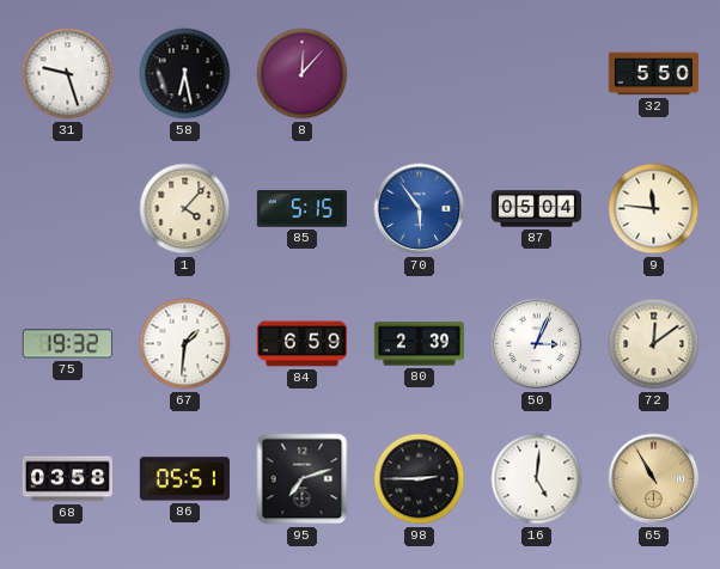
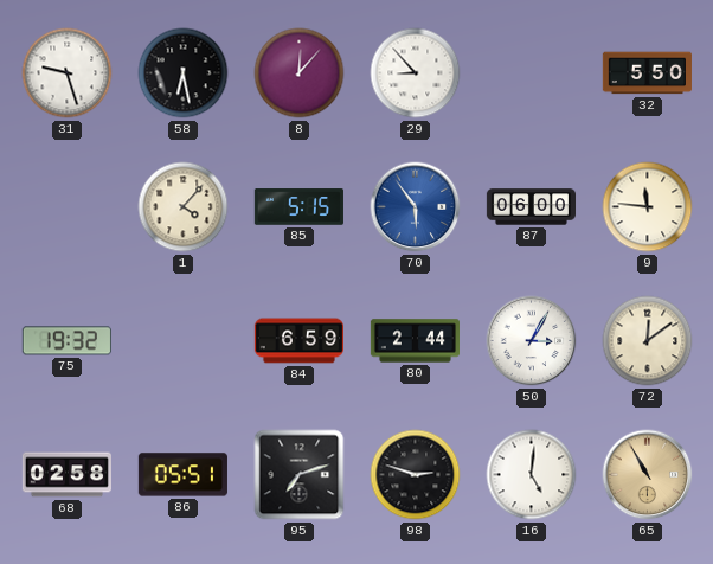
29: none -> 8:53 (416, 73)
87: 05:04 -> 06:00 (531, 207)
67: 1:31 -> none (185, 344)
80: 2:39 -> 2:44 (415, 341)
50: 3:04 -> 3:05 (532, 341)
68: 03:58 -> 02:58 (66, 475)
98: 2:45 -> 2:48 (416, 475)
